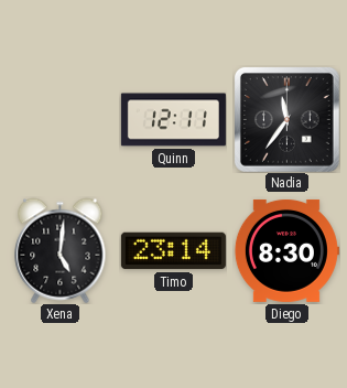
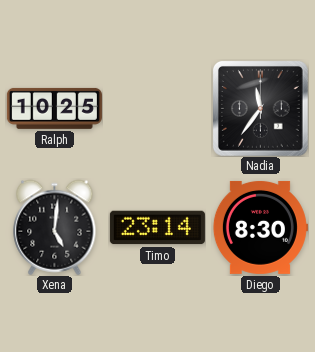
Ralph: none -> 10:25 (54, 108)
Quinn: 12:11 -> none (173, 120)
